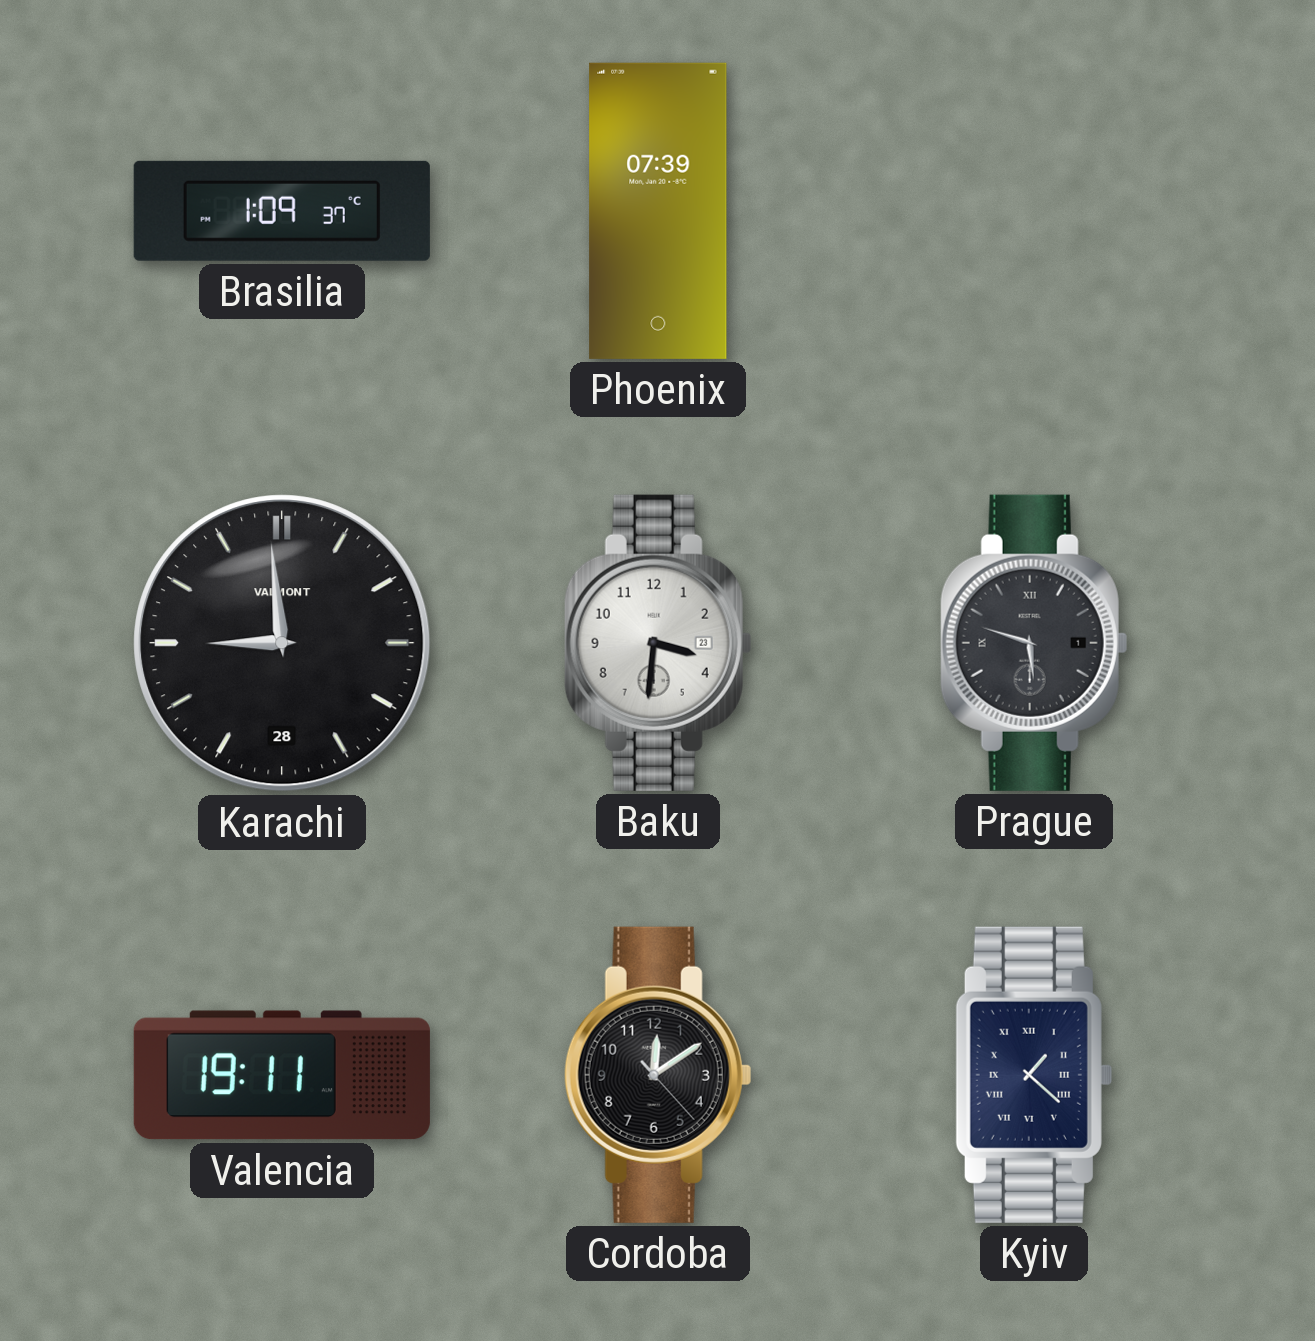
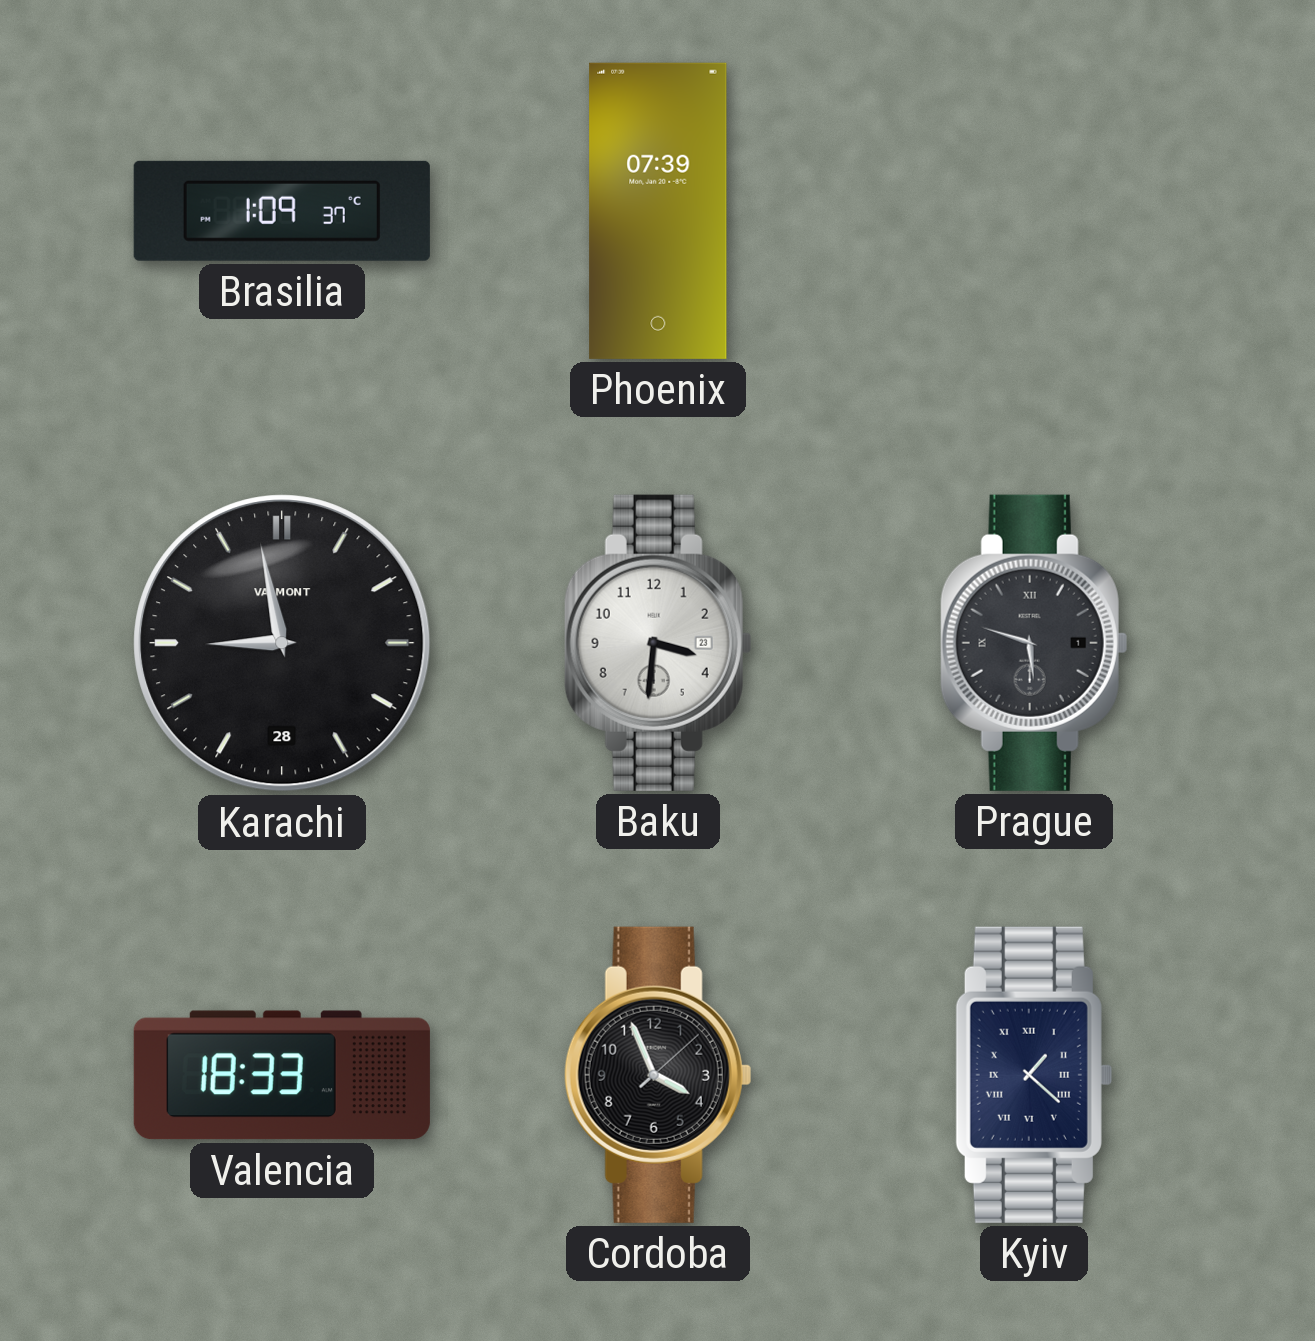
Karachi: 8:59 -> 8:58 (282, 643)
Valencia: 19:11 -> 18:33 (282, 1075)
Cordoba: 12:09 -> 3:56 (658, 1075)
